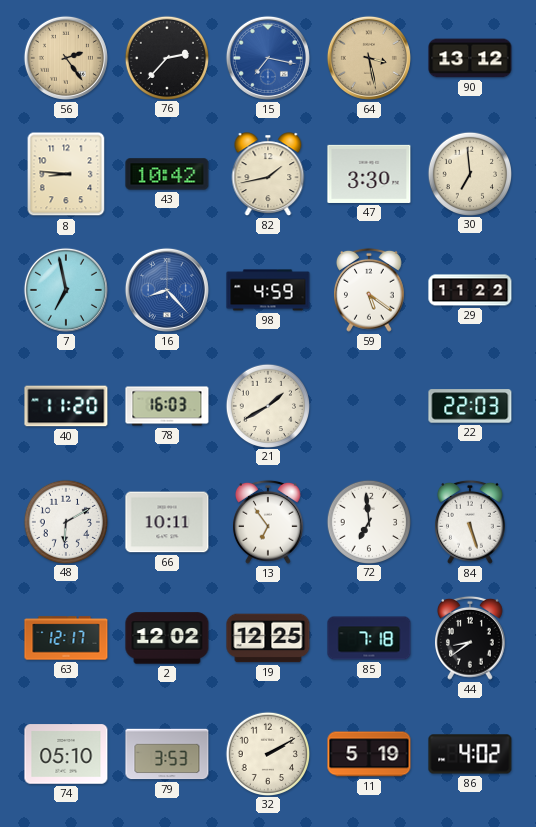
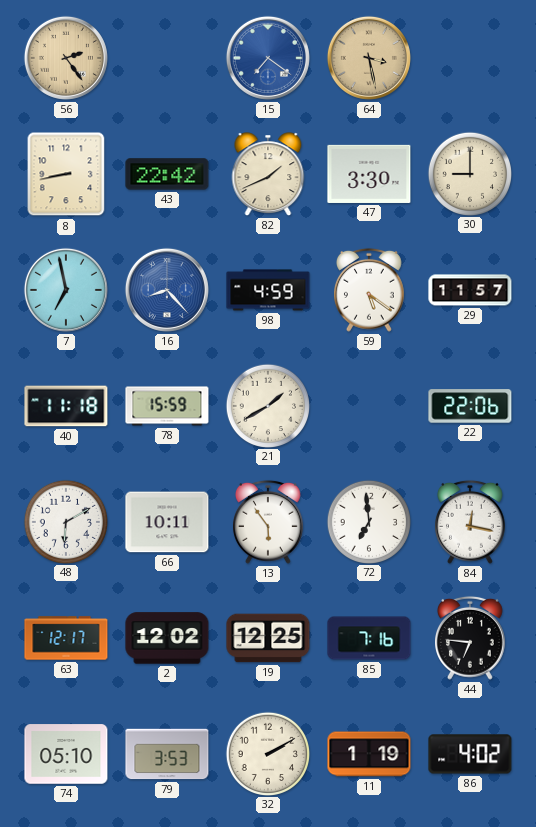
76: 2:37 -> none (166, 57)
15: 7:17 -> 7:21 (268, 58)
90: 13:12 -> none (470, 58)
8: 8:46 -> 8:43 (66, 174)
43: 10:42 -> 22:42 (167, 174)
82: 1:43 -> 1:41 (268, 174)
30: 6:59 -> 9:00 (469, 173)
29: 11:22 -> 11:57 (470, 290)
40: 11:20 -> 11:18 (66, 406)
78: 16:03 -> 15:59 (167, 406)
22: 22:03 -> 22:06 (470, 406)
13: 6:54 -> 5:54 (269, 522)
84: 5:27 -> 12:17 (471, 522)
85: 7:18 -> 7:16 (369, 638)
44: 8:39 -> 6:46 (471, 638)
11: 5:19 -> 1:19 (369, 754)
